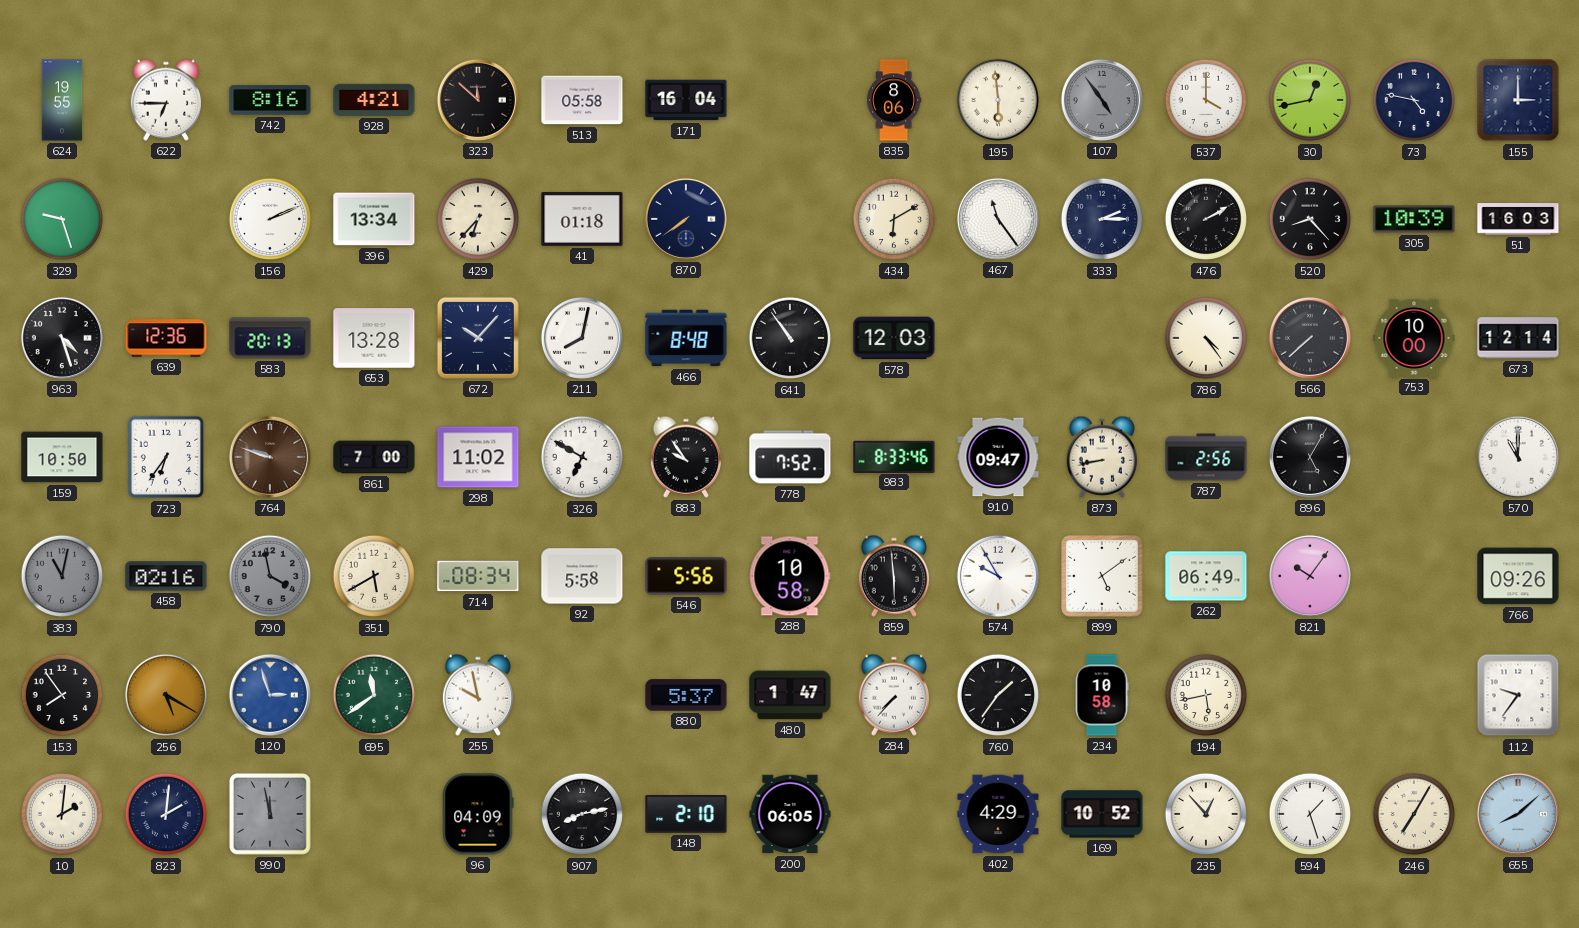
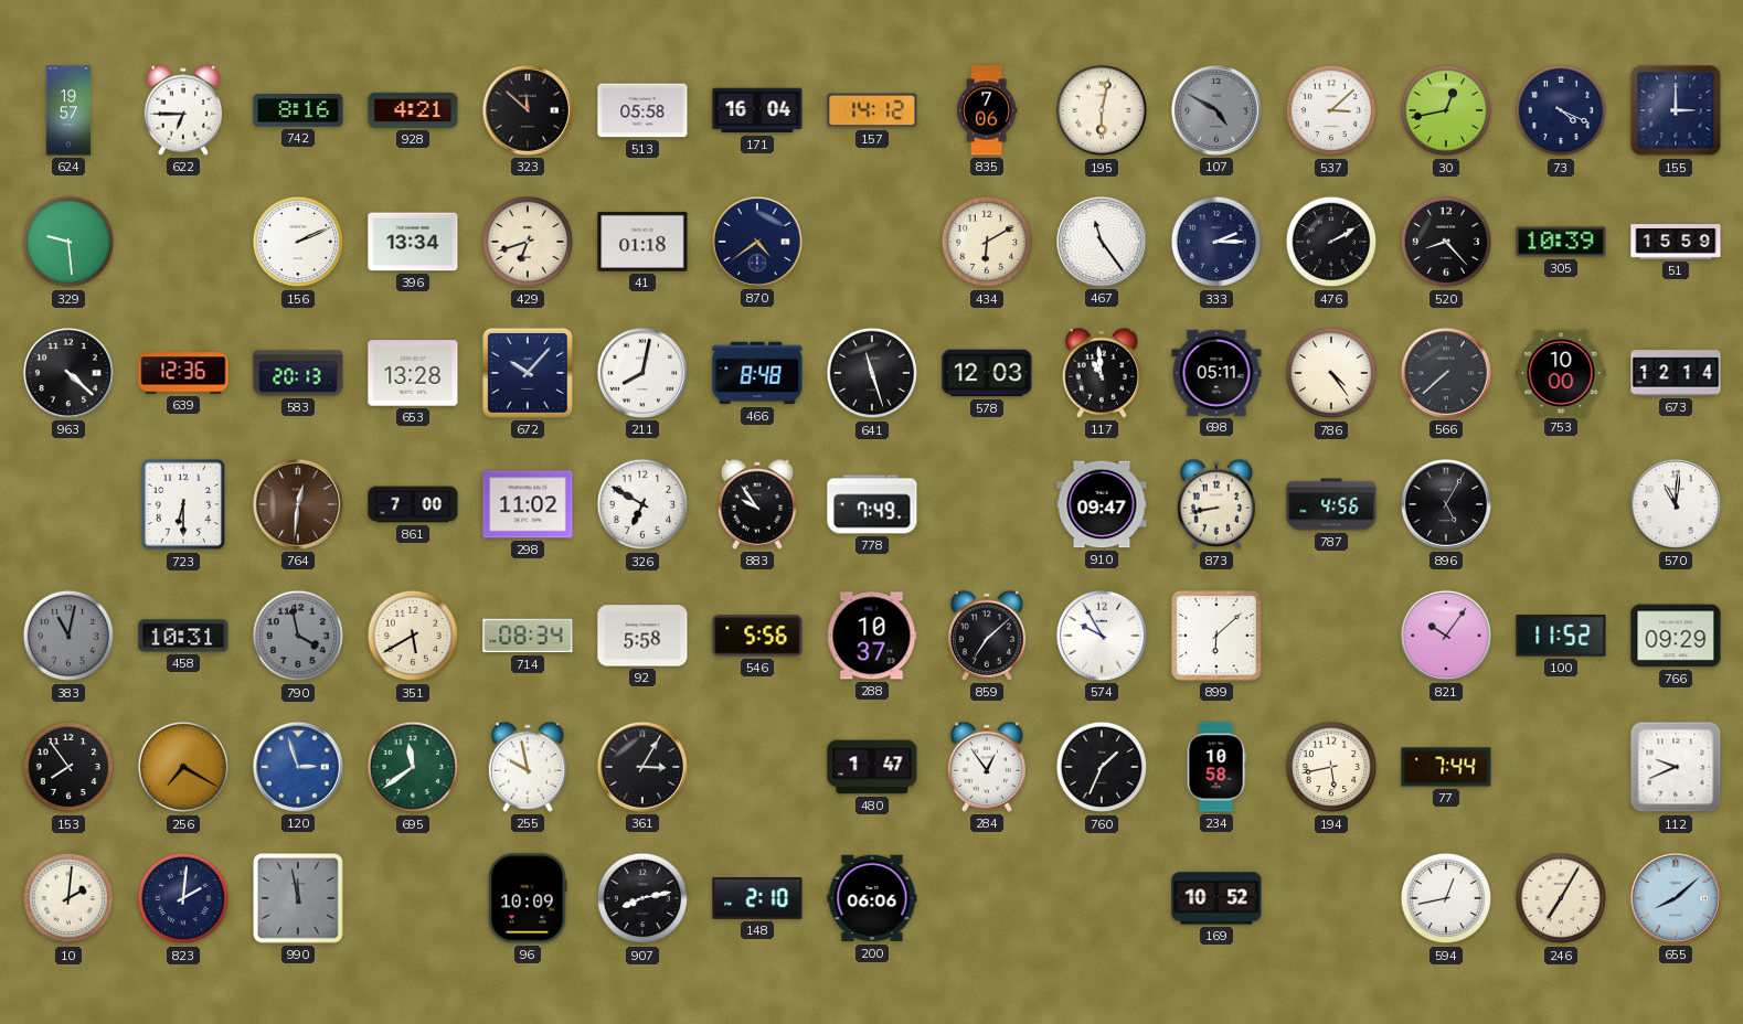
624: 19:55 -> 19:57 (68, 110)
157: none -> 14:12 (872, 110)
835: 8:06 -> 7:06 (988, 110)
195: 5:59 -> 6:02 (1102, 110)
107: 4:54 -> 4:50 (1216, 110)
537: 4:00 -> 3:08 (1331, 110)
73: 4:47 -> 4:19 (1561, 110)
329: 9:27 -> 9:29 (68, 242)
429: 6:37 -> 6:42 (528, 242)
870: 7:39 -> 4:39 (757, 242)
51: 16:03 -> 15:59 (1676, 242)
963: 4:27 -> 4:22 (68, 373)
641: 10:54 -> 11:27 (872, 373)
117: none -> 10:59 (1101, 373)
698: none -> 05:11 (1216, 373)
159: 10:50 -> none (62, 457)
723: 6:36 -> 6:30 (183, 504)
764: 9:48 -> 12:31 (298, 504)
778: 7:52 -> 7:49 (872, 504)
983: 8:33 -> none (894, 456)
787: 2:56 -> 4:56 (1331, 504)
570: 11:00 -> 11:01 (1676, 504)
458: 02:16 -> 10:31 (183, 636)
288: 10:58 -> 10:37 (872, 636)
859: 5:59 -> 7:08 (986, 636)
899: 5:09 -> 6:08 (1216, 636)
262: 06:49 -> none (1206, 576)
100: none -> 11:52 (1561, 636)
766: 09:26 -> 09:29 (1676, 636)
256: 5:20 -> 7:20 (183, 767)
361: none -> 3:05 (642, 767)
880: 5:37 -> none (686, 695)
284: 7:37 -> 12:54 (986, 767)
760: 1:36 -> 1:34 (1102, 767)
77: none -> 7:44 (1446, 767)
112: 9:36 -> 9:41 (1676, 767)
96: 04:09 -> 10:09 (528, 898)
200: 06:05 -> 06:06 (872, 898)
402: 4:29 -> none (998, 814)
235: 12:53 -> none (1206, 814)
594: 1:27 -> 12:43 (1446, 898)
